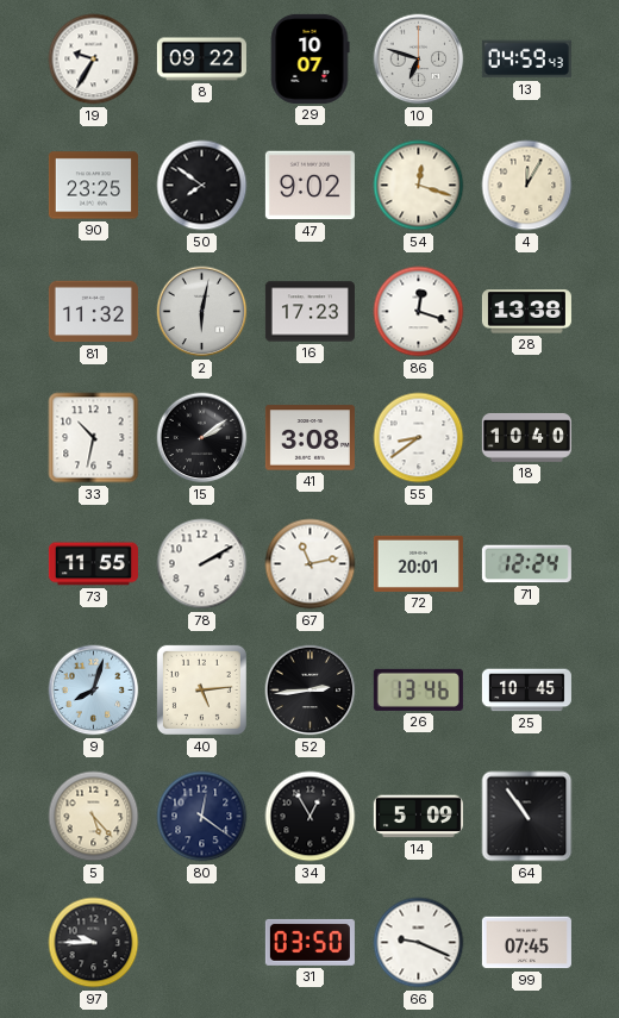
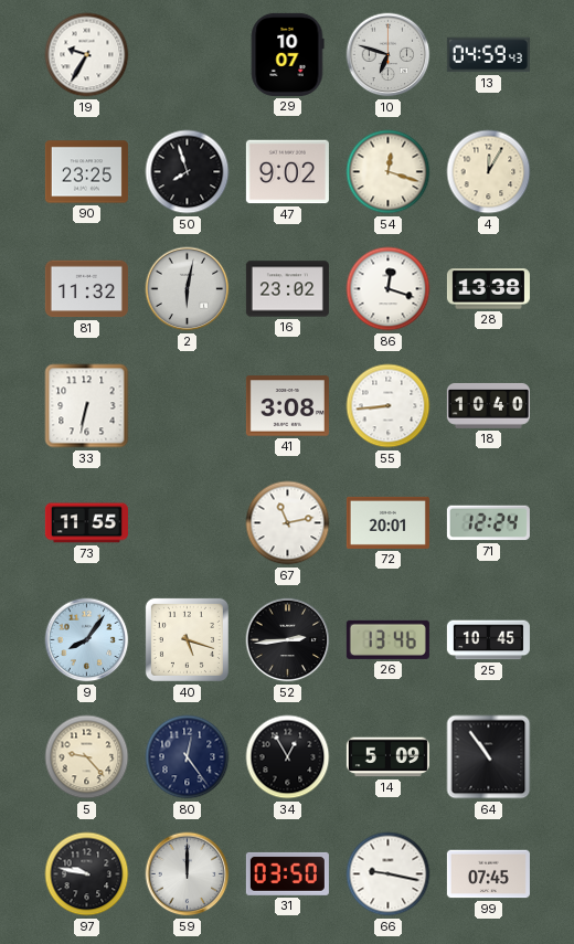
8: 09:22 -> none (201, 60)
50: 7:51 -> 7:57 (188, 172)
16: 17:23 -> 23:02 (287, 289)
33: 10:32 -> 6:32 (87, 406)
15: 2:09 -> none (202, 438)
55: 8:39 -> 8:44 (389, 406)
78: 2:10 -> none (202, 564)
9: 8:03 -> 8:06 (87, 640)
40: 5:14 -> 5:18 (187, 639)
5: 5:23 -> 9:23 (87, 757)
80: 12:21 -> 12:24 (188, 757)
97: 9:45 -> 9:47 (87, 874)
59: none -> 12:00 (188, 874)
66: 9:19 -> 9:17 (389, 874)
